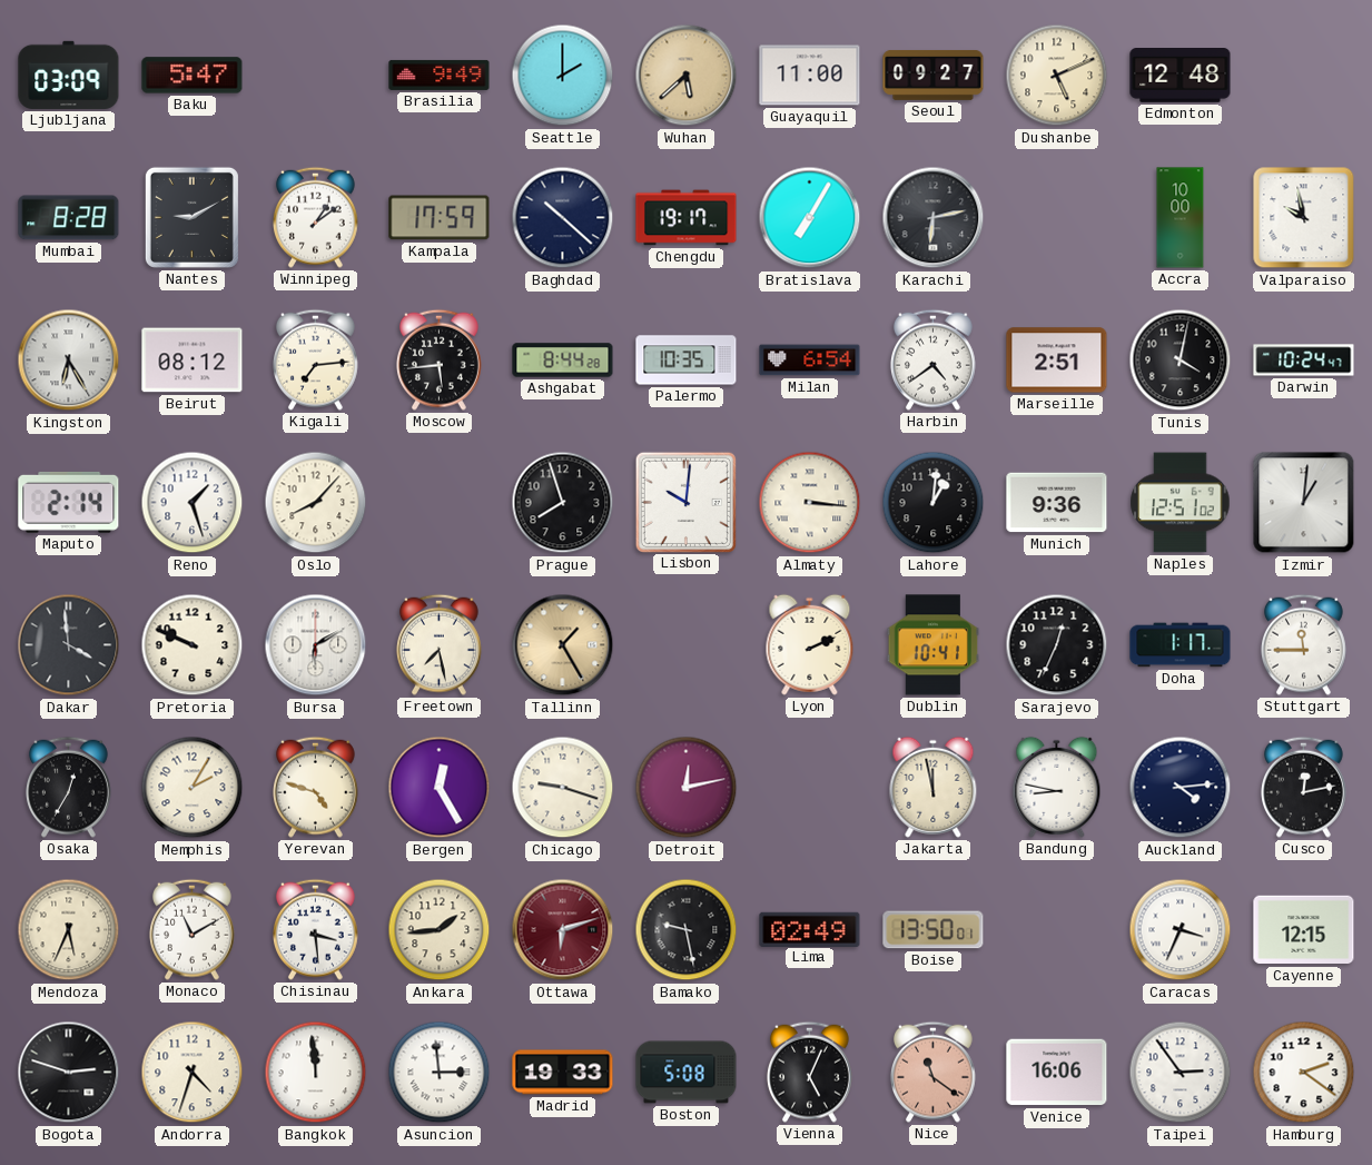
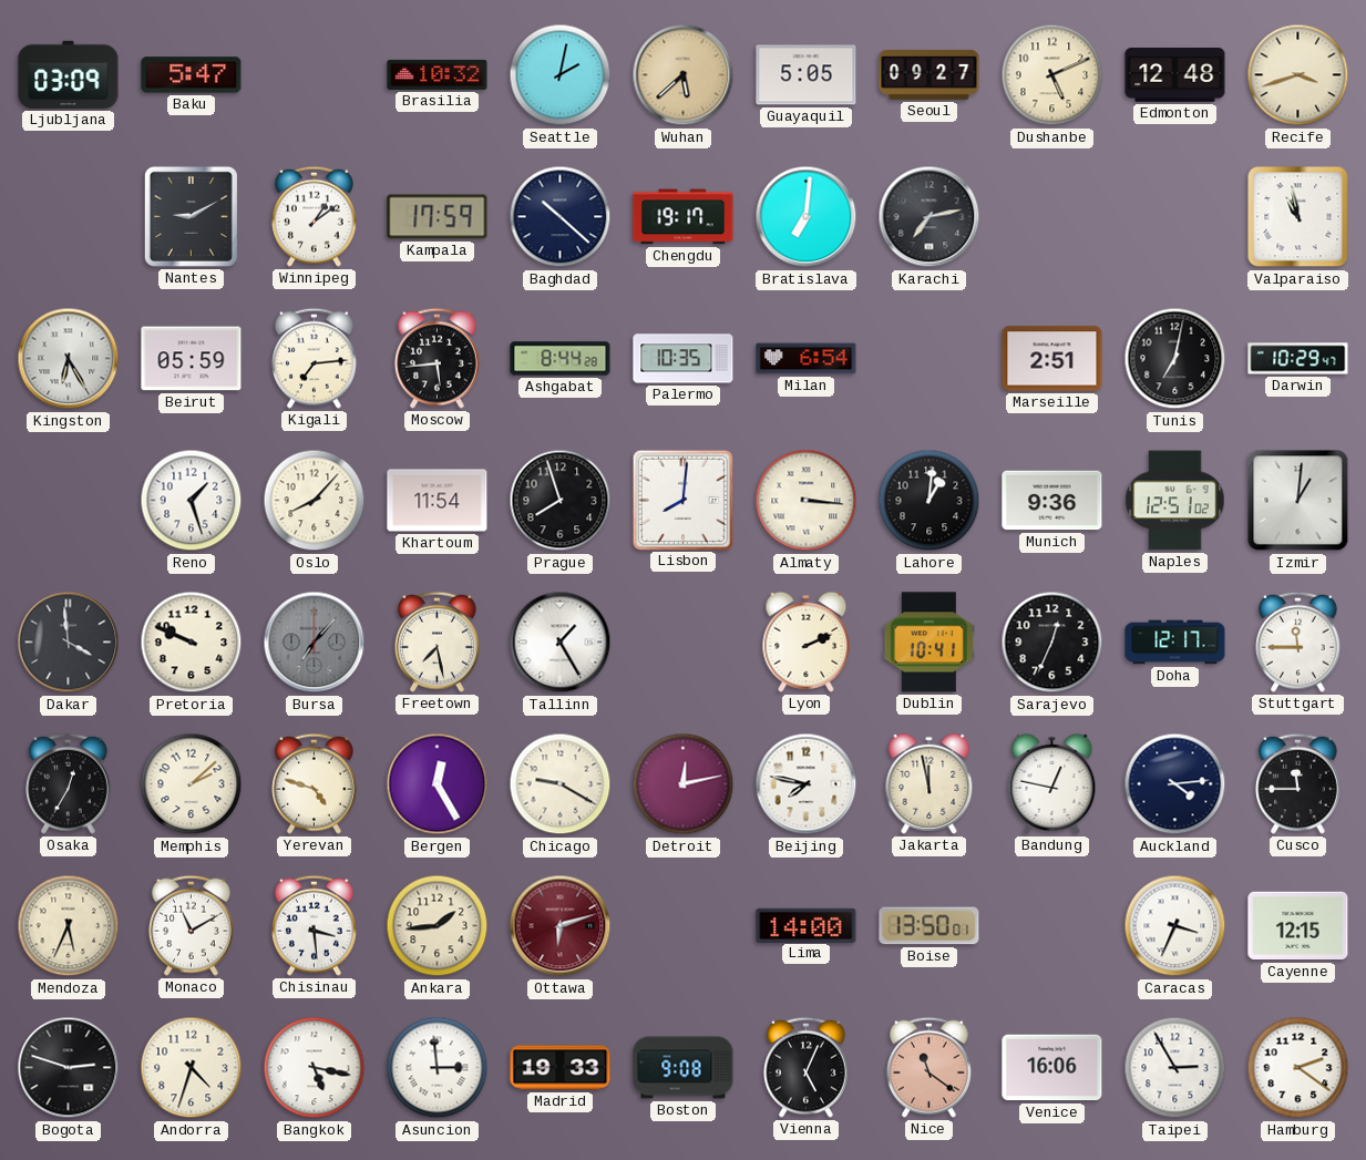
Brasilia: 9:49 -> 10:32 (438, 74)
Seattle: 2:00 -> 2:02 (561, 75)
Guayaquil: 11:00 -> 5:05 (807, 75)
Recife: none -> 3:42 (1298, 75)
Mumbai: 8:28 -> none (69, 218)
Bratislava: 7:05 -> 7:01 (807, 217)
Karachi: 6:13 -> 7:13 (930, 217)
Accra: 10:00 -> none (1181, 218)
Valparaiso: 9:58 -> 10:58 (1298, 217)
Beirut: 08:12 -> 05:59 (192, 359)
Harbin: 4:39 -> none (932, 359)
Tunis: 4:02 -> 7:02 (1175, 359)
Darwin: 10:24 -> 10:29 (1298, 359)
Maputo: 2:14 -> none (69, 502)
Khartoum: none -> 11:54 (438, 501)
Lisbon: 10:01 -> 8:01 (682, 500)
Bursa: 6:10 -> 7:07 (315, 643)
Bursa dial: white -> grey (315, 643)
Tallinn dial: champagne -> white (561, 643)
Doha: 1:17 -> 12:17 (1175, 643)
Memphis: 2:05 -> 2:08 (192, 784)
Chicago: 9:18 -> 9:20 (561, 784)
Beijing: none -> 7:47 (807, 784)
Bandung: 8:47 -> 12:47 (1052, 783)
Cusco: 12:13 -> 11:45 (1297, 783)
Bamako: 9:28 -> none (687, 930)
Lima: 02:49 -> 14:00 (807, 925)
Bangkok: 11:59 -> 5:17 (315, 1068)
Boston: 5:08 -> 9:08 (684, 1068)
Taipei: 2:54 -> 2:55 (1175, 1068)
